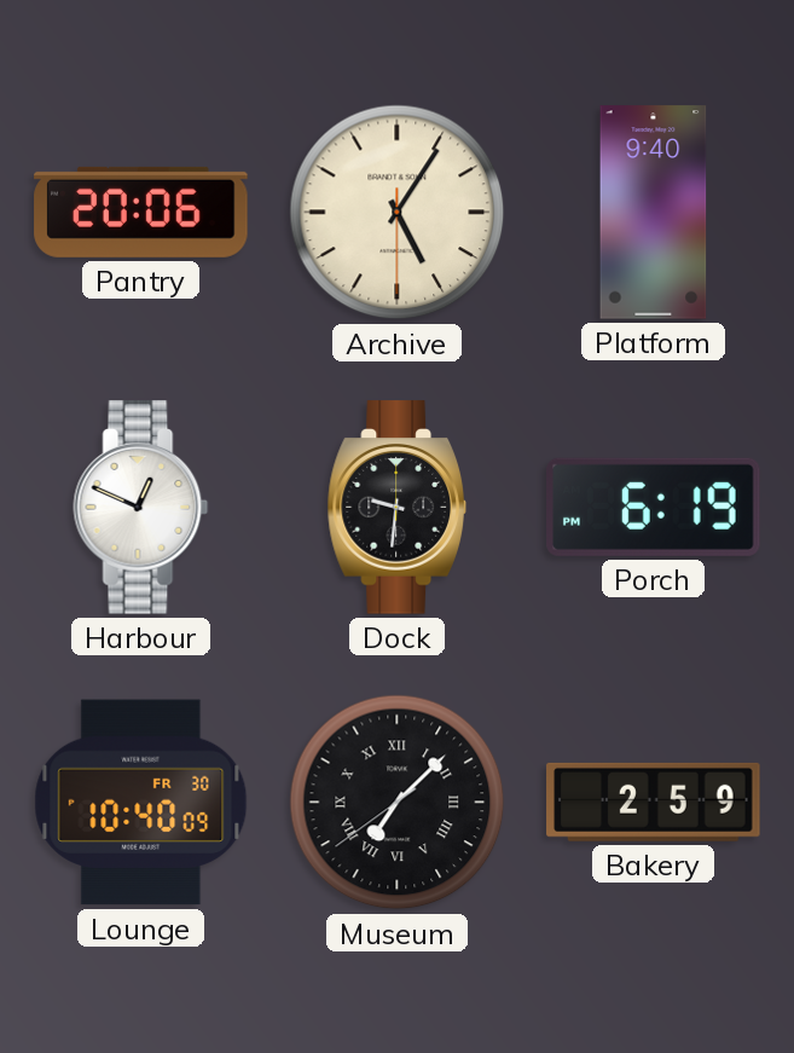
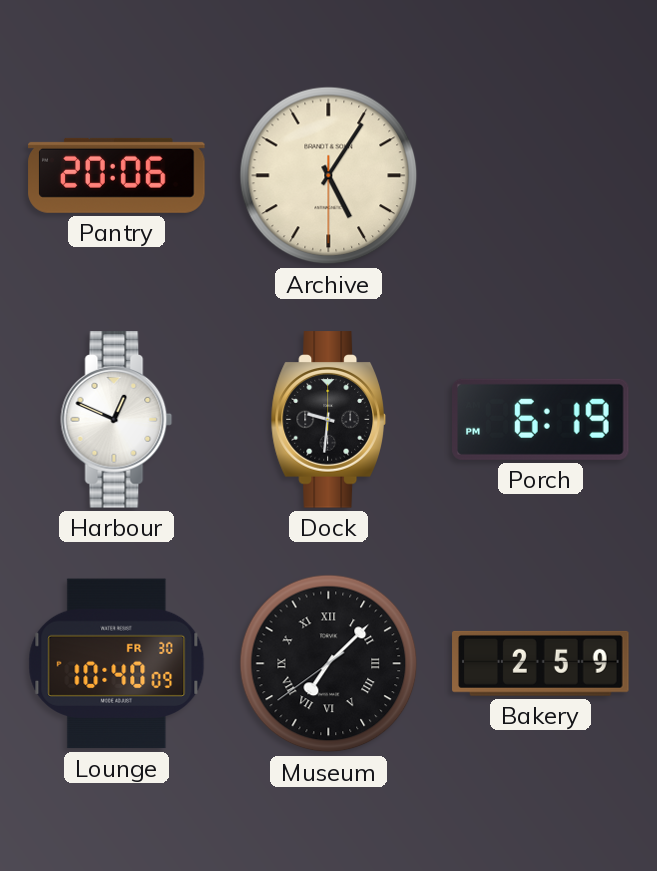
Platform: 9:40 -> none (654, 213)
